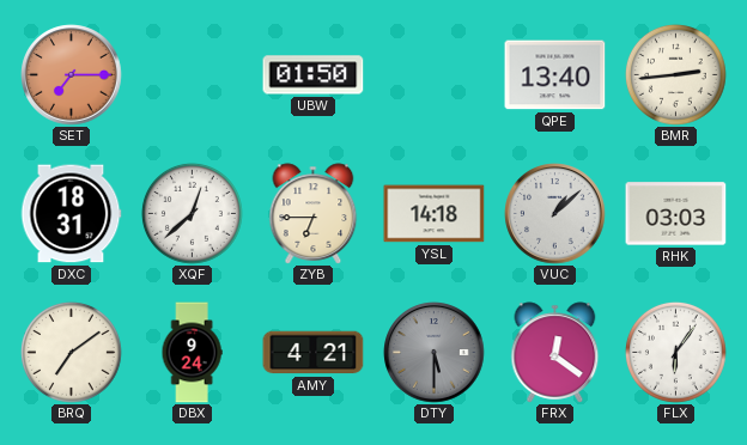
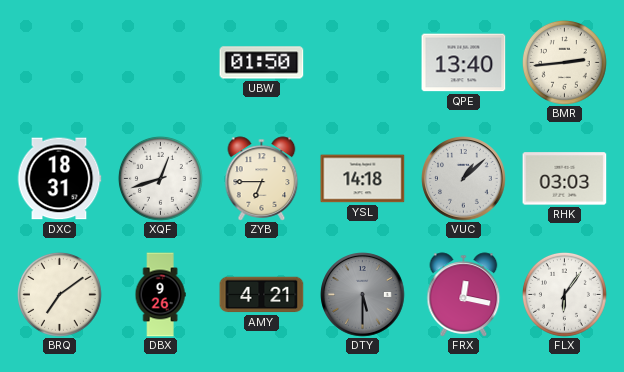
SET: 7:15 -> none (72, 75)
XQF: 12:38 -> 12:42 (160, 178)
DBX: 9:24 -> 9:26 (160, 295)
FRX: 12:21 -> 12:17 (464, 295)
